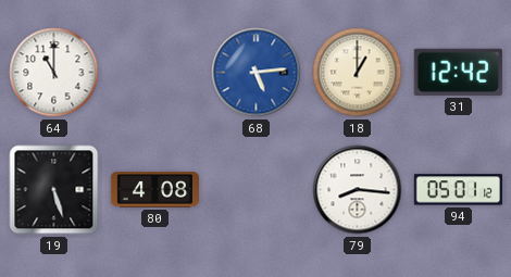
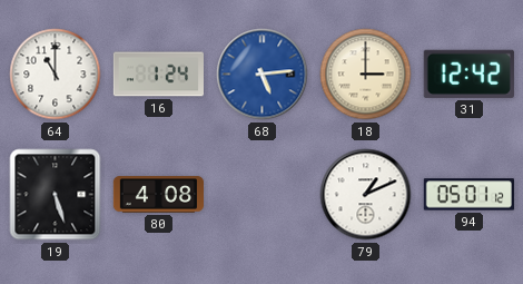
16: none -> 1:24 (158, 75)
18: 1:00 -> 3:00 (366, 75)
79: 8:16 -> 1:11 (366, 195)
